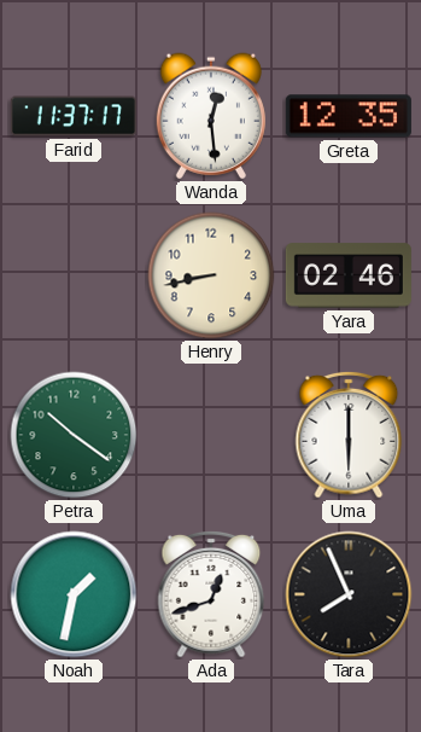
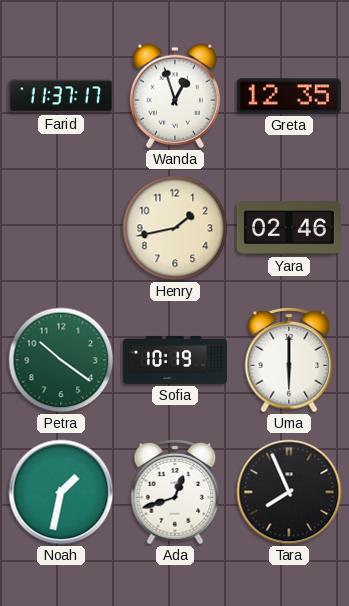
Wanda: 12:29 -> 12:57 (175, 96)
Henry: 8:43 -> 1:43 (175, 228)
Sofia: none -> 10:19 (175, 360)
